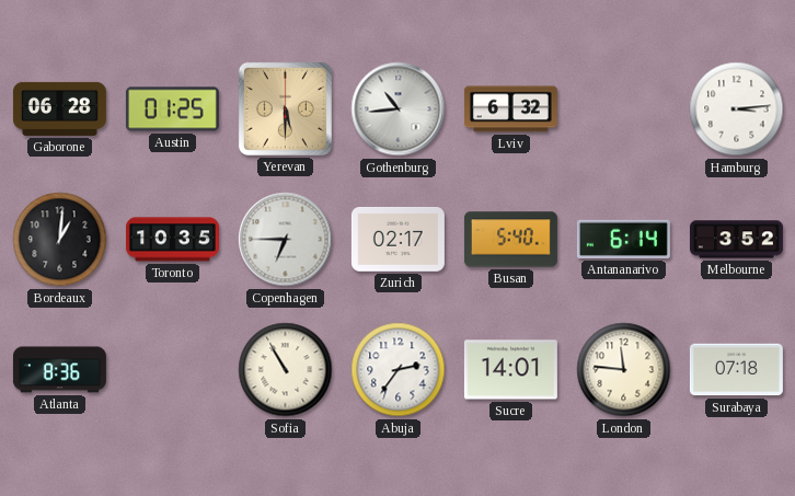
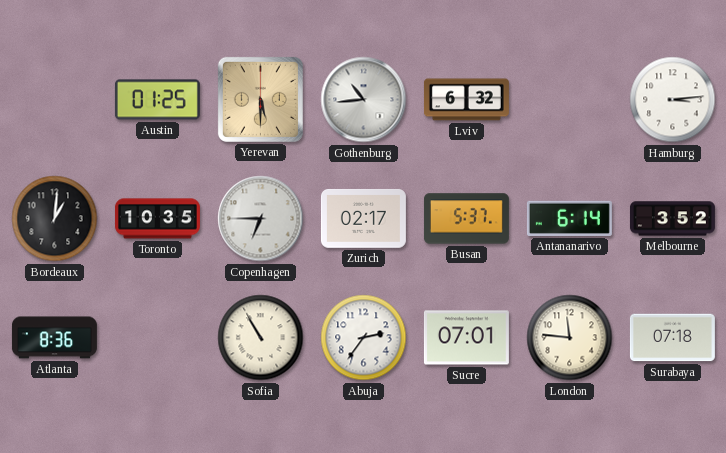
Gaborone: 06:28 -> none (59, 108)
Busan: 5:40 -> 5:37 (466, 219)
Sucre: 14:01 -> 07:01 (466, 338)
